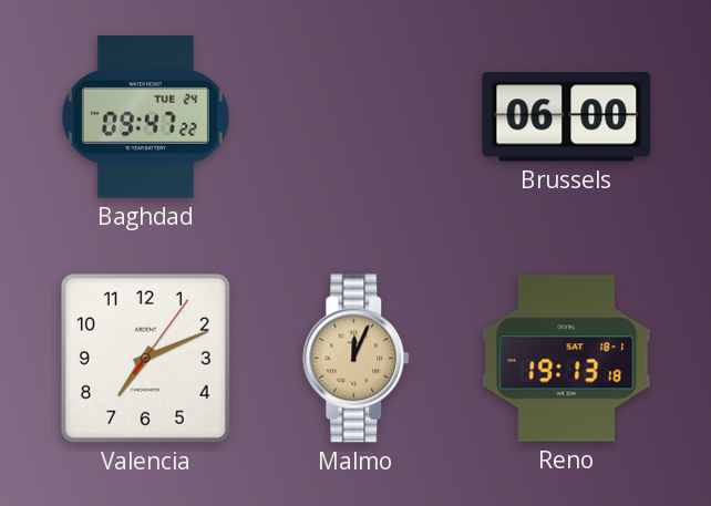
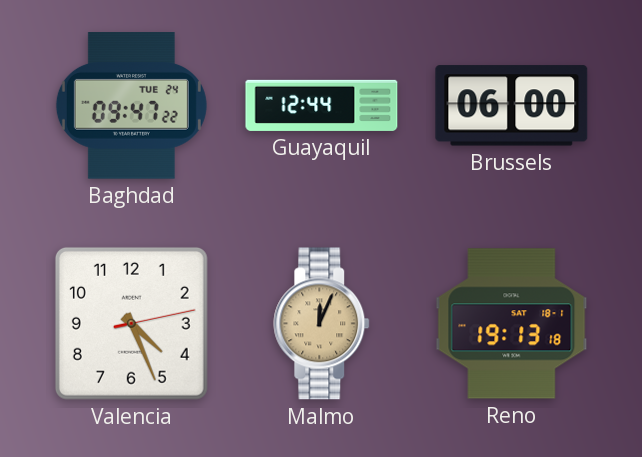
Guayaquil: none -> 12:44 (322, 105)
Valencia: 7:11 -> 4:26 (131, 323)
